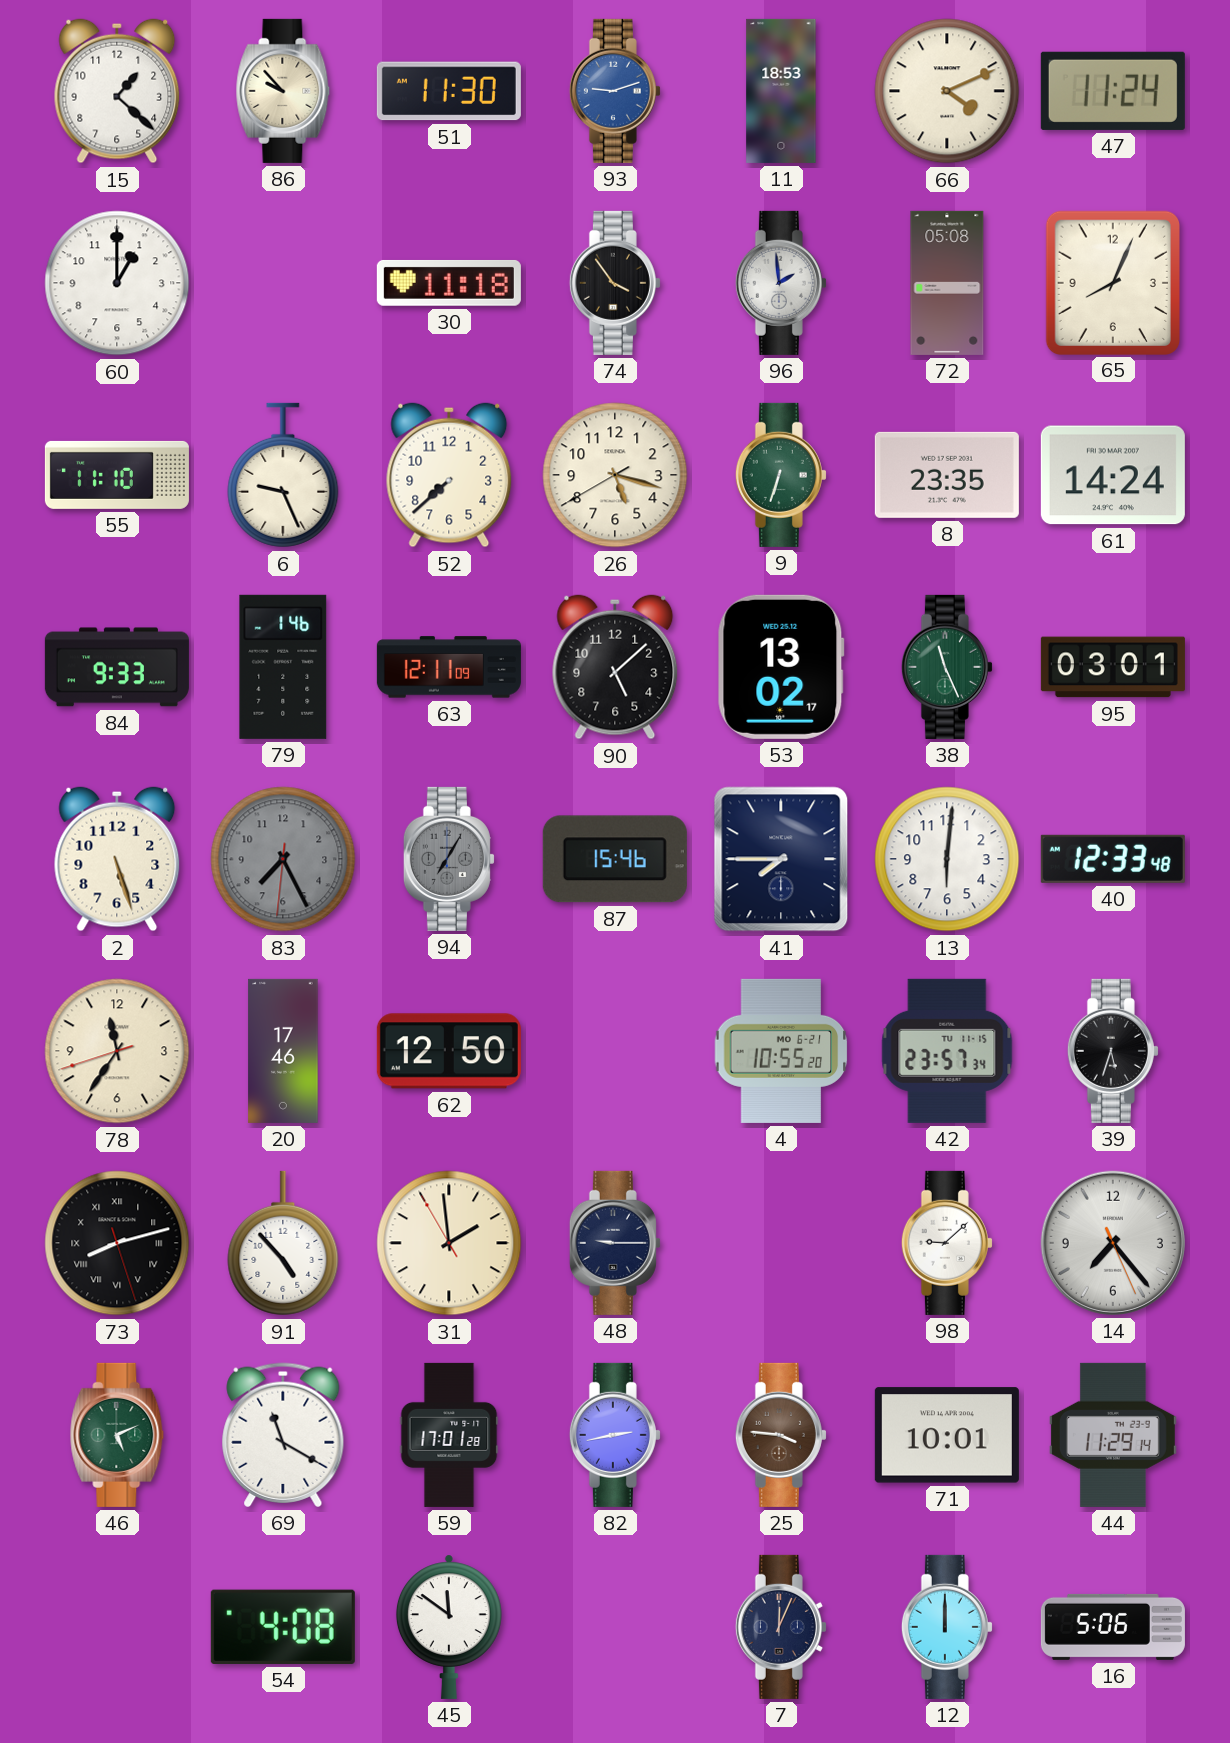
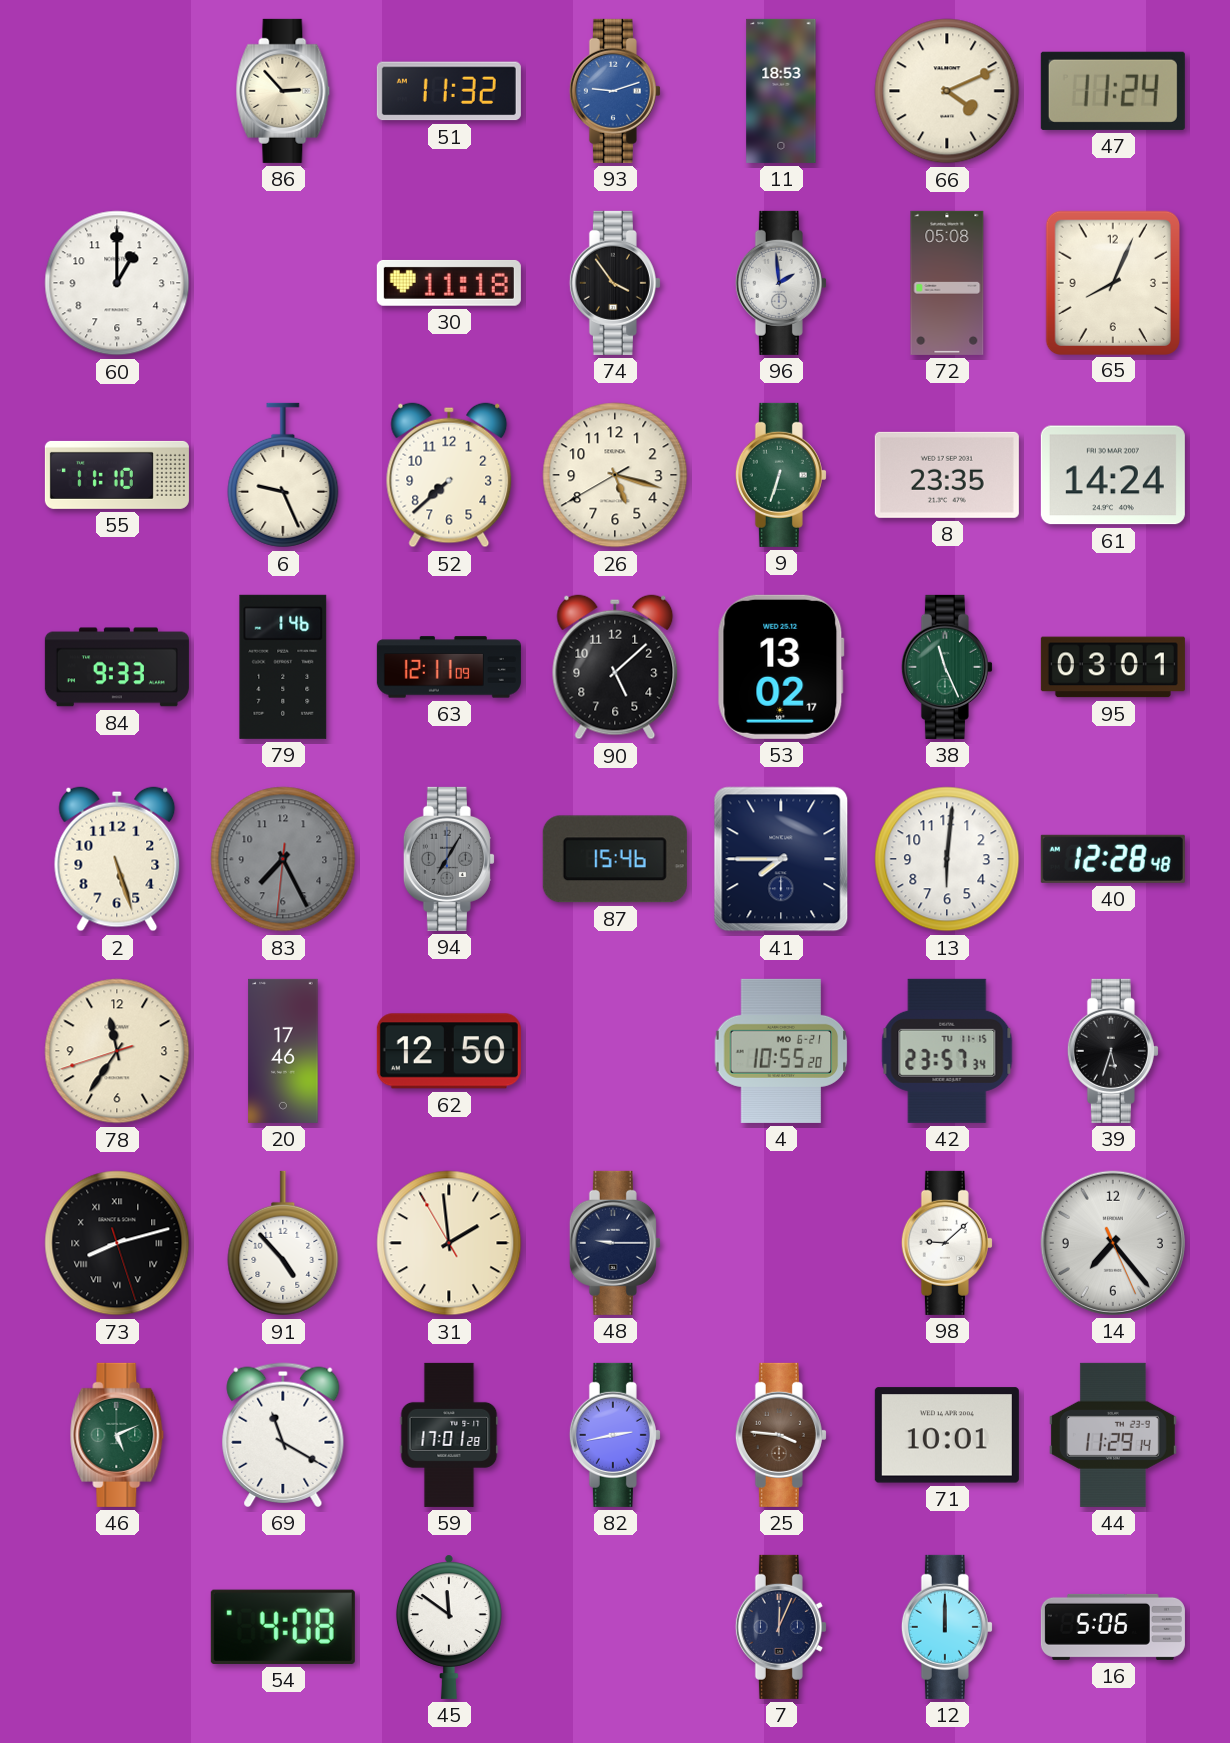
15: 1:22 -> none (117, 91)
86: 9:53 -> 2:53 (283, 91)
51: 11:30 -> 11:32 (449, 91)
40: 12:33 -> 12:28 (1113, 859)
